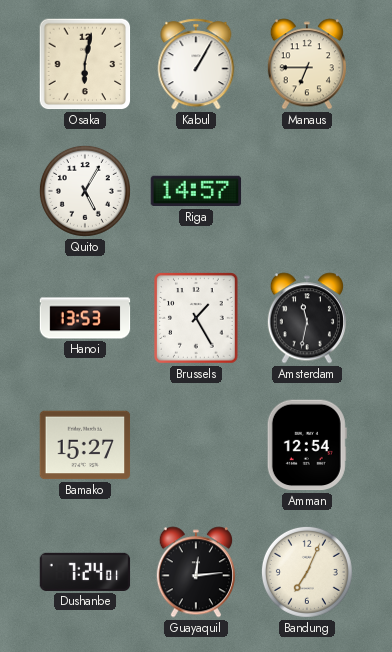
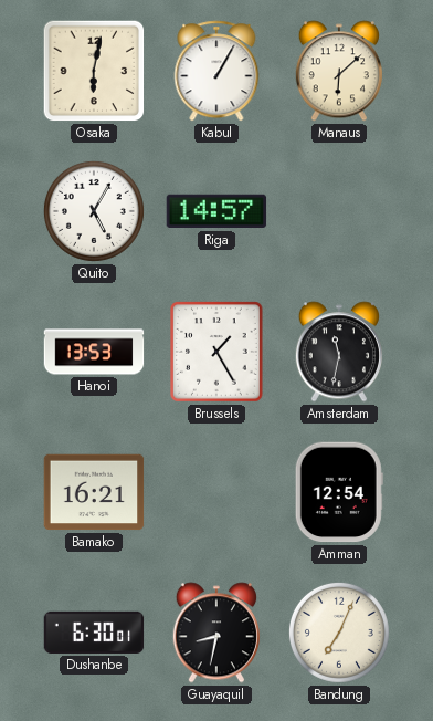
Manaus: 6:45 -> 6:08 (339, 71)
Bamako: 15:27 -> 16:21 (94, 492)
Dushanbe: 7:24 -> 6:30 (94, 633)
Guayaquil: 12:14 -> 8:32 (216, 633)
